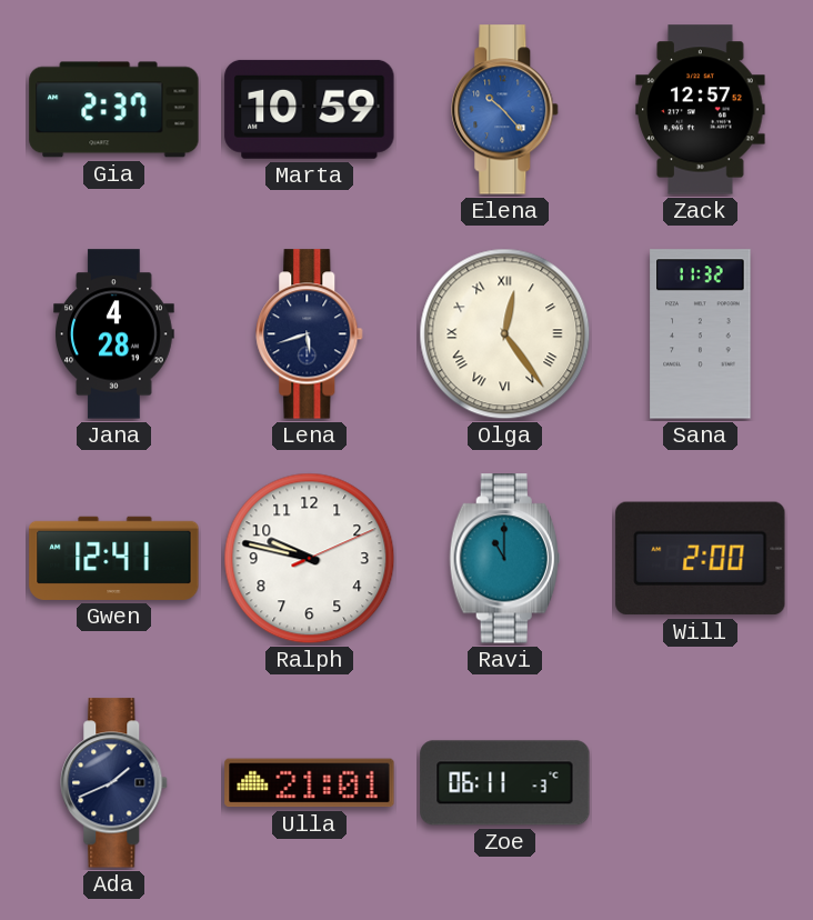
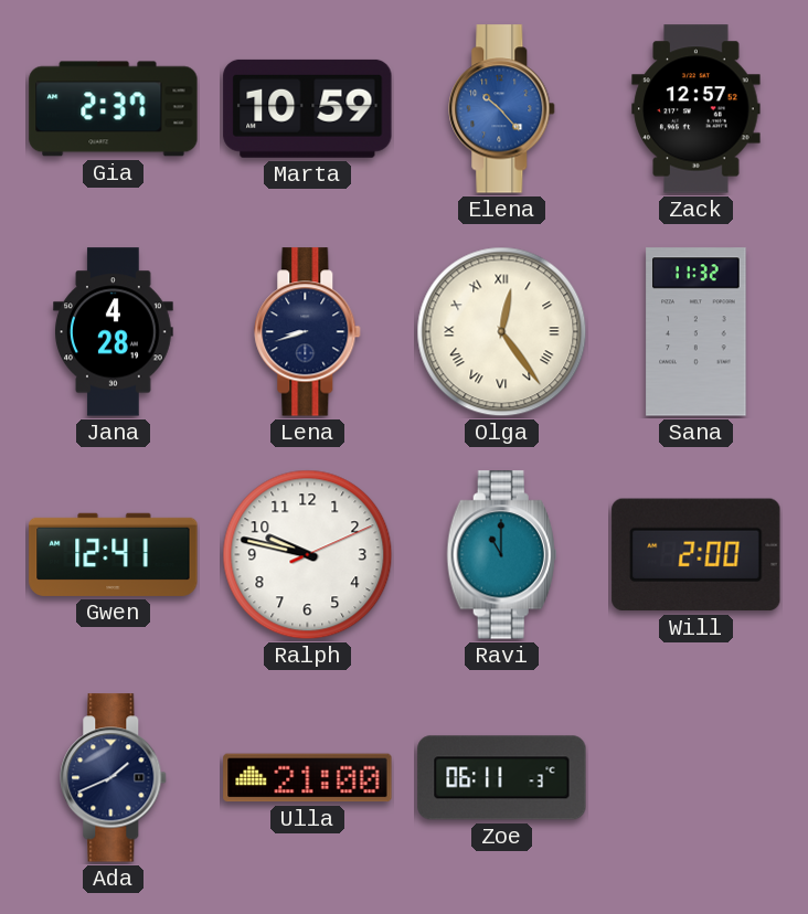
Lena: 5:42 -> 8:42 (308, 332)
Ulla: 21:01 -> 21:00 (308, 778)
